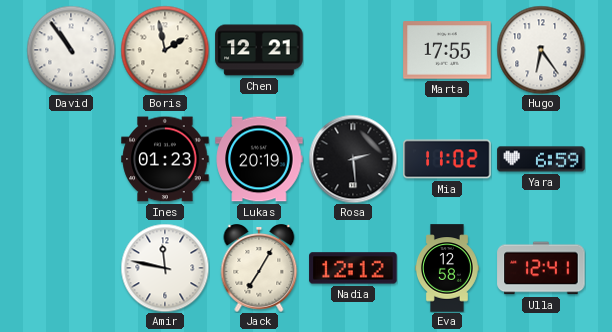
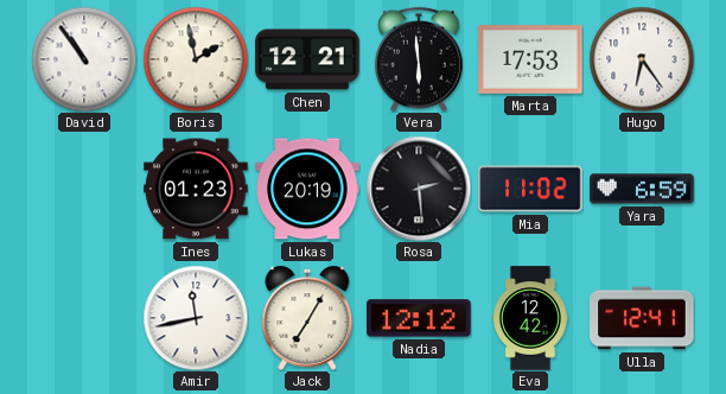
Vera: none -> 5:59 (419, 59)
Marta: 17:55 -> 17:53 (530, 59)
Amir: 11:47 -> 11:43 (196, 318)
Eva: 12:58 -> 12:42 (531, 318)
